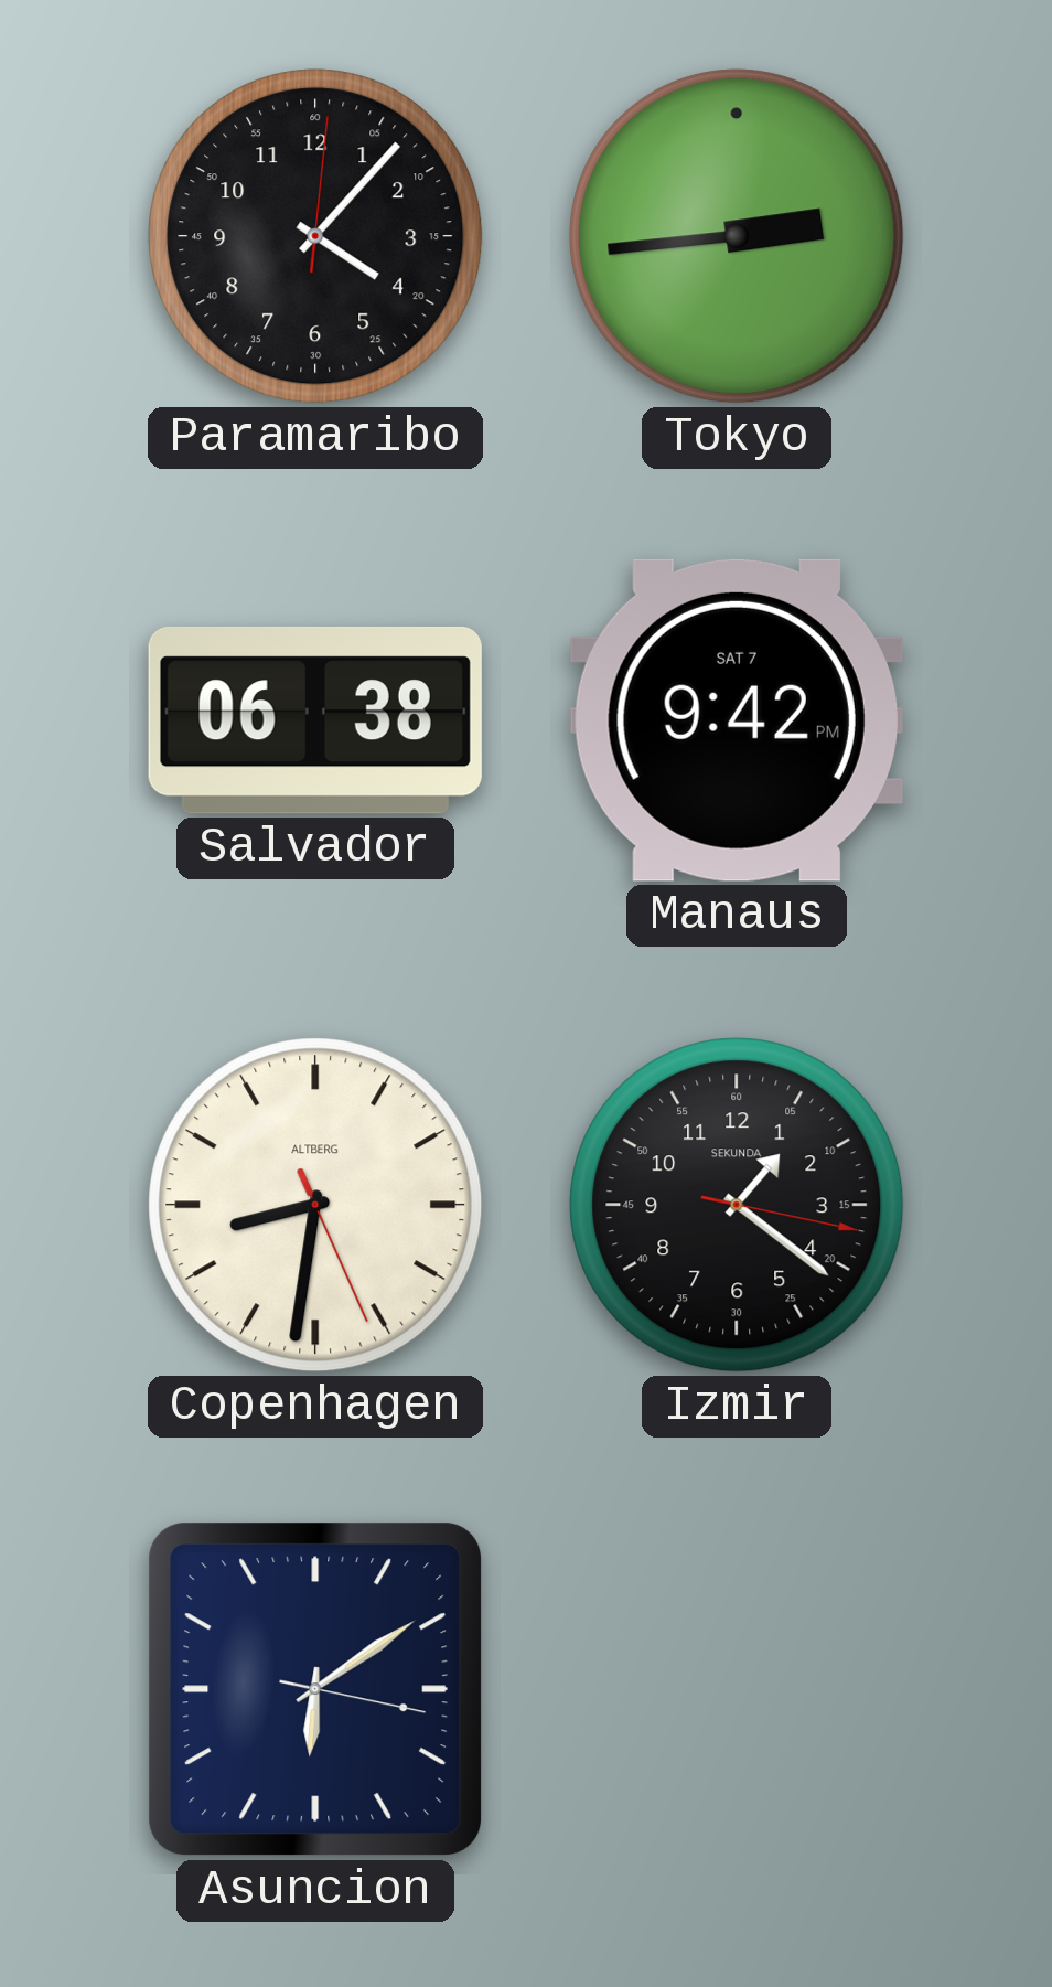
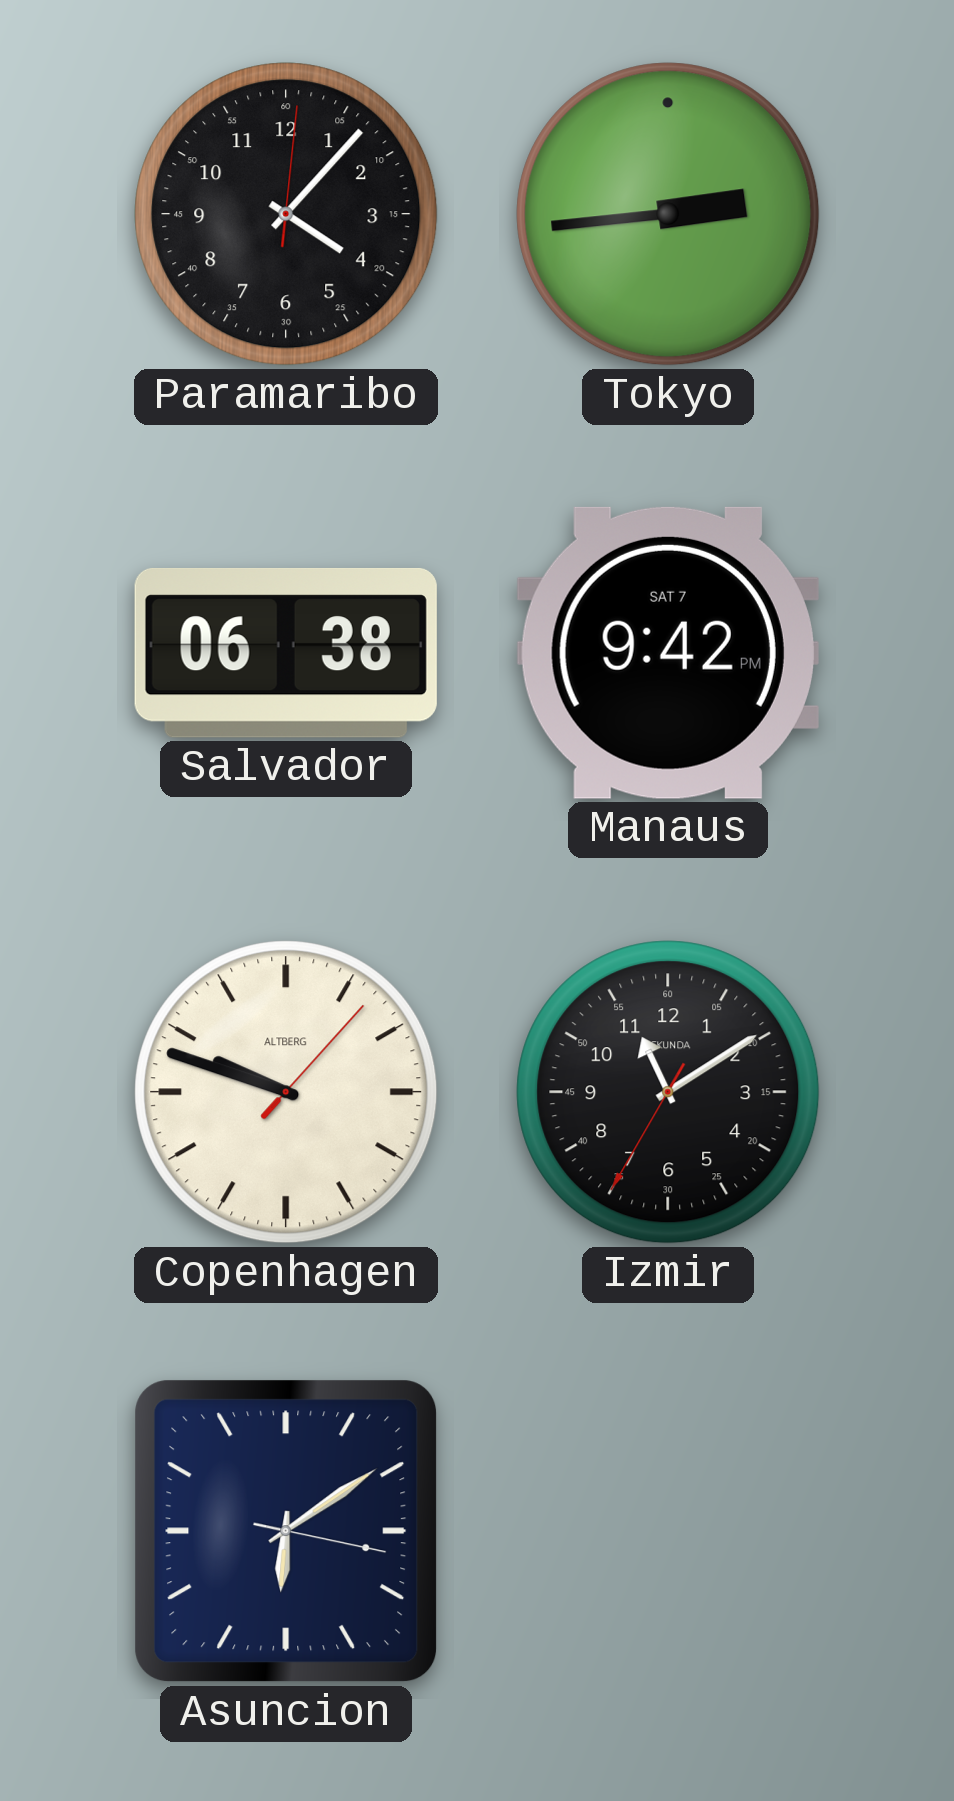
Copenhagen: 8:31 -> 9:48 (286, 1092)
Izmir: 1:21 -> 11:09 (668, 1092)
